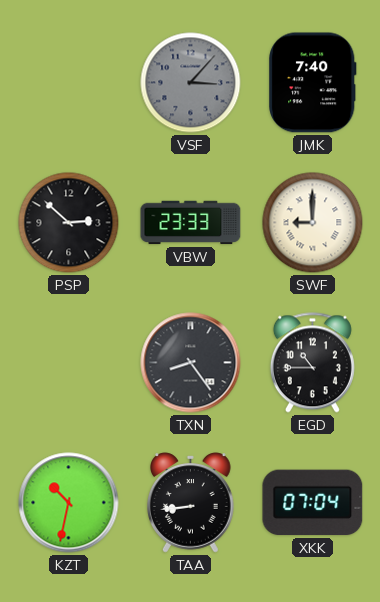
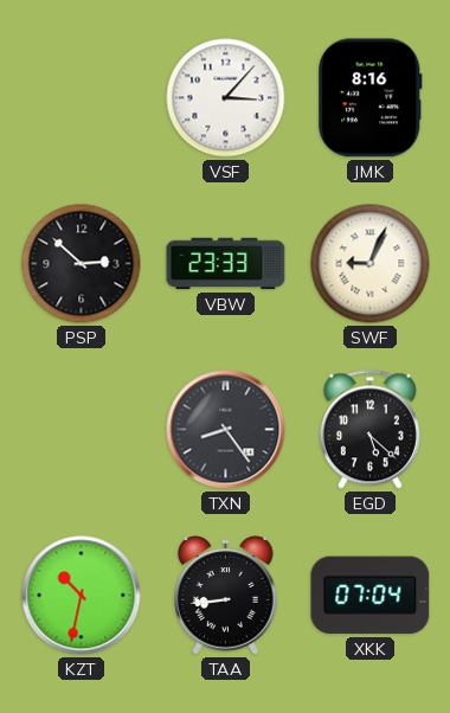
VSF dial: grey -> white (226, 98)
JMK: 7:40 -> 8:16 (371, 98)
SWF: 9:00 -> 9:04 (371, 264)
EGD: 10:45 -> 5:22 (369, 430)
